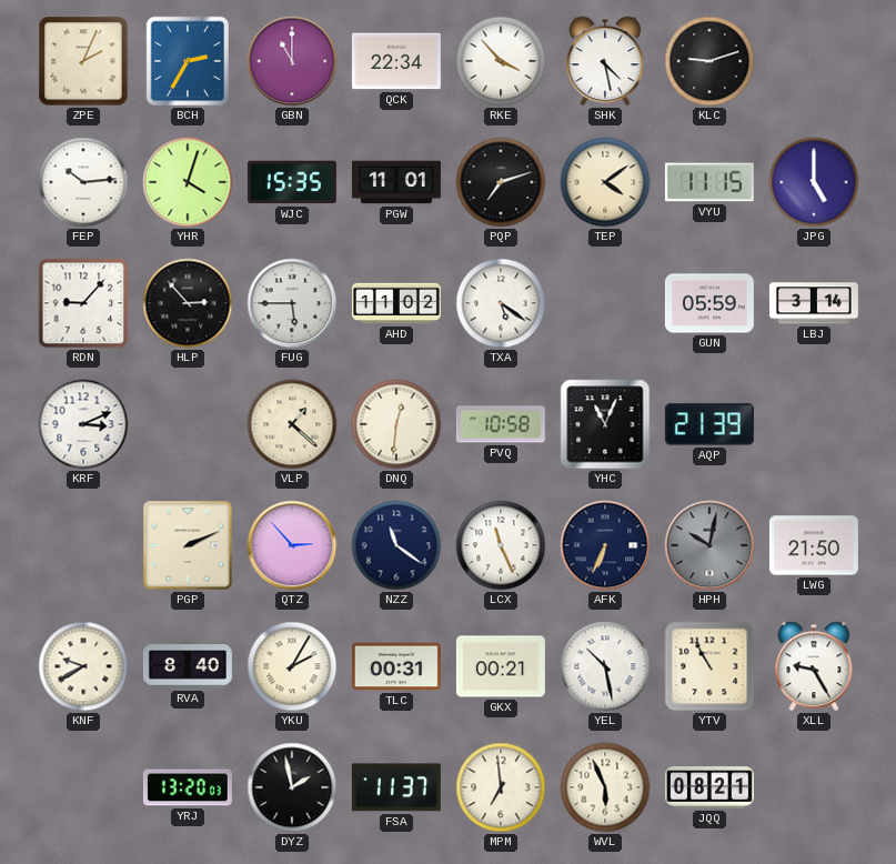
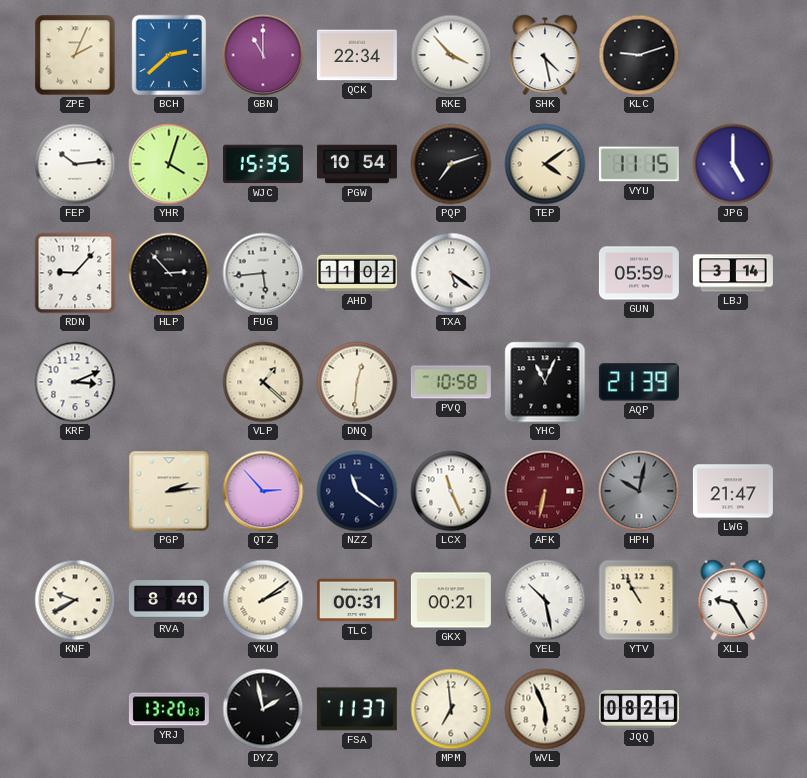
BCH: 2:35 -> 2:38 (169, 55)
PGW: 11:01 -> 10:54 (357, 164)
FUG: 5:45 -> 5:44 (263, 273)
PGP: 2:11 -> 2:14 (169, 491)
AFK: 6:34 -> 6:32 (545, 491)
AFK dial: navy -> burgundy (545, 491)
LWG: 21:50 -> 21:47 (733, 491)
YKU: 2:05 -> 2:09 (263, 600)
